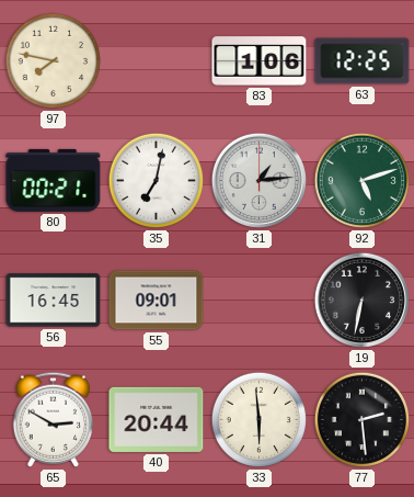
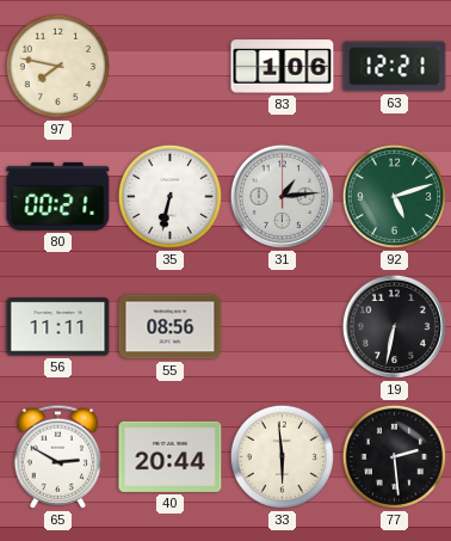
63: 12:25 -> 12:21 (395, 67)
35: 7:02 -> 6:32 (171, 197)
56: 16:45 -> 11:11 (58, 327)
55: 09:01 -> 08:56 (171, 327)
